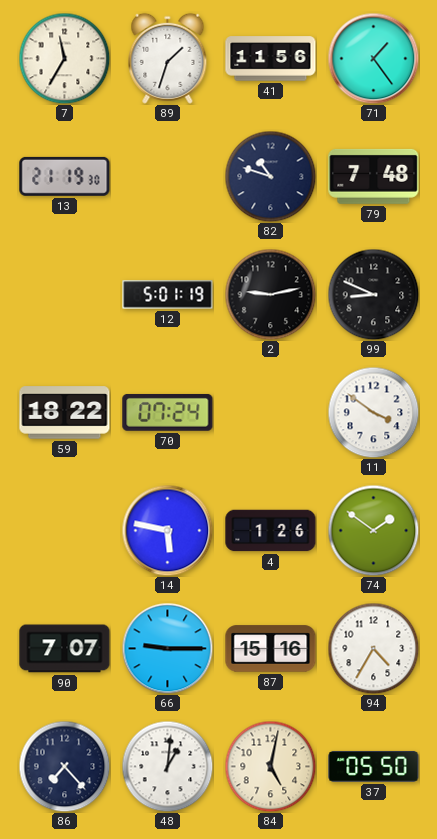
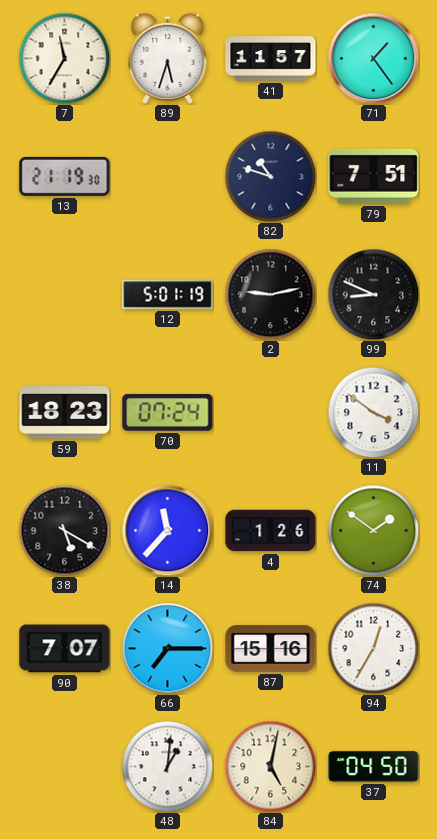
89: 1:33 -> 5:33 (168, 58)
41: 11:56 -> 11:57 (271, 59)
79: 7:48 -> 7:51 (374, 176)
59: 18:22 -> 18:23 (65, 413)
38: none -> 5:20 (64, 530)
14: 5:47 -> 11:37 (167, 530)
66: 9:15 -> 7:15 (167, 648)
94: 4:35 -> 12:35 (373, 648)
86: 7:23 -> none (64, 766)
37: 05:50 -> 04:50 (374, 766)
